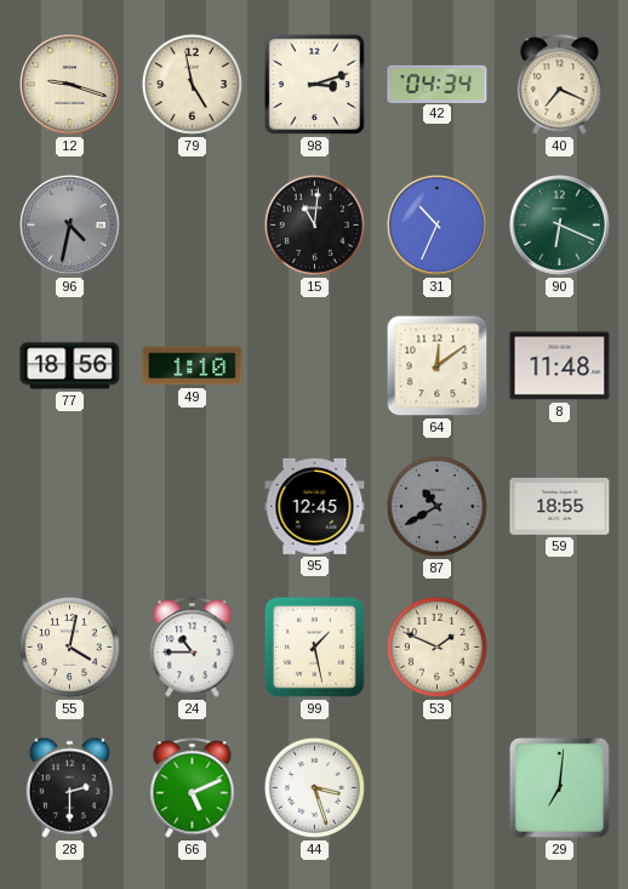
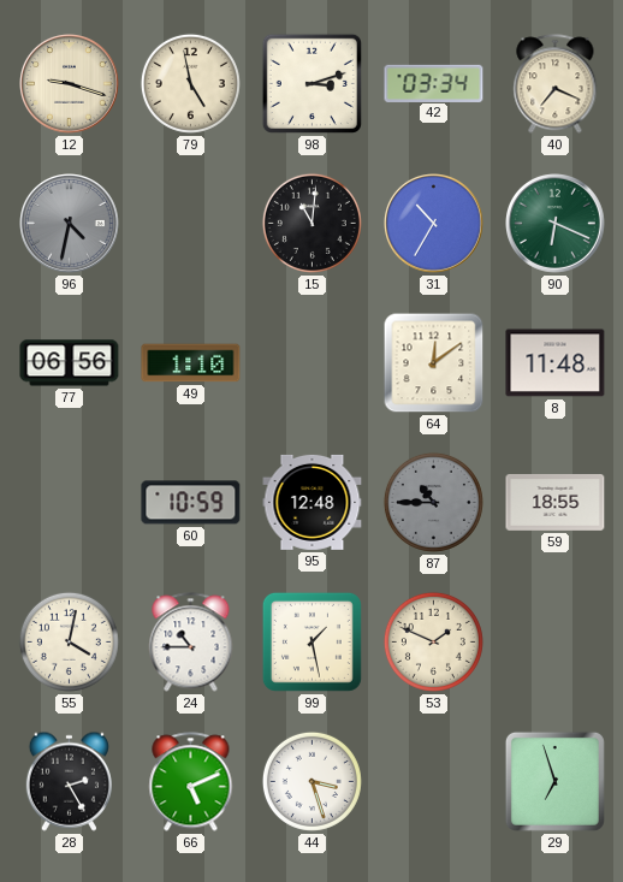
42: 04:34 -> 03:34 (434, 83)
31: 10:34 -> 10:35 (434, 224)
77: 18:56 -> 06:56 (70, 363)
60: none -> 10:59 (191, 503)
95: 12:45 -> 12:48 (313, 502)
87: 10:40 -> 10:45 (433, 502)
28: 2:30 -> 2:25 (69, 781)
29: 7:01 -> 6:57 (554, 781)
